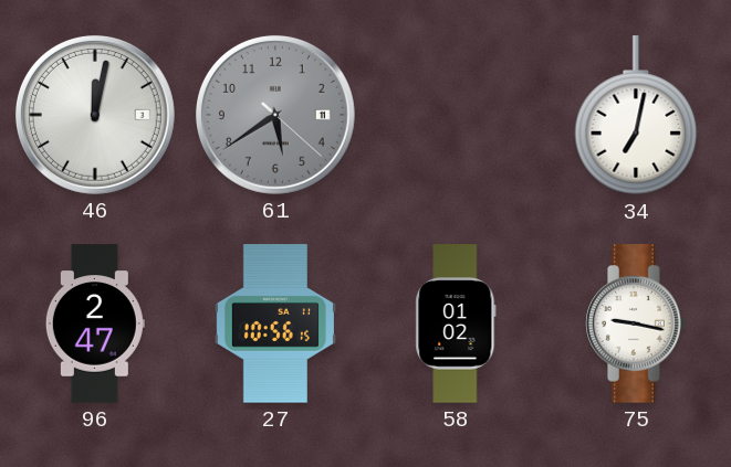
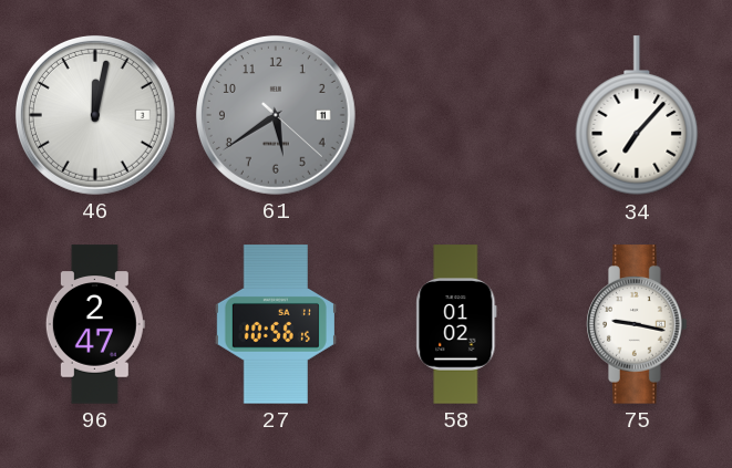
34: 7:02 -> 7:07 (637, 116)
